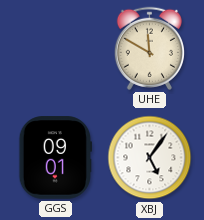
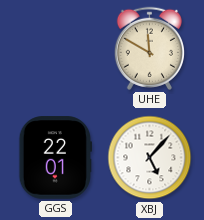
GGS: 09:01 -> 22:01 (55, 158)
XBJ: 5:06 -> 5:07 (150, 158)
